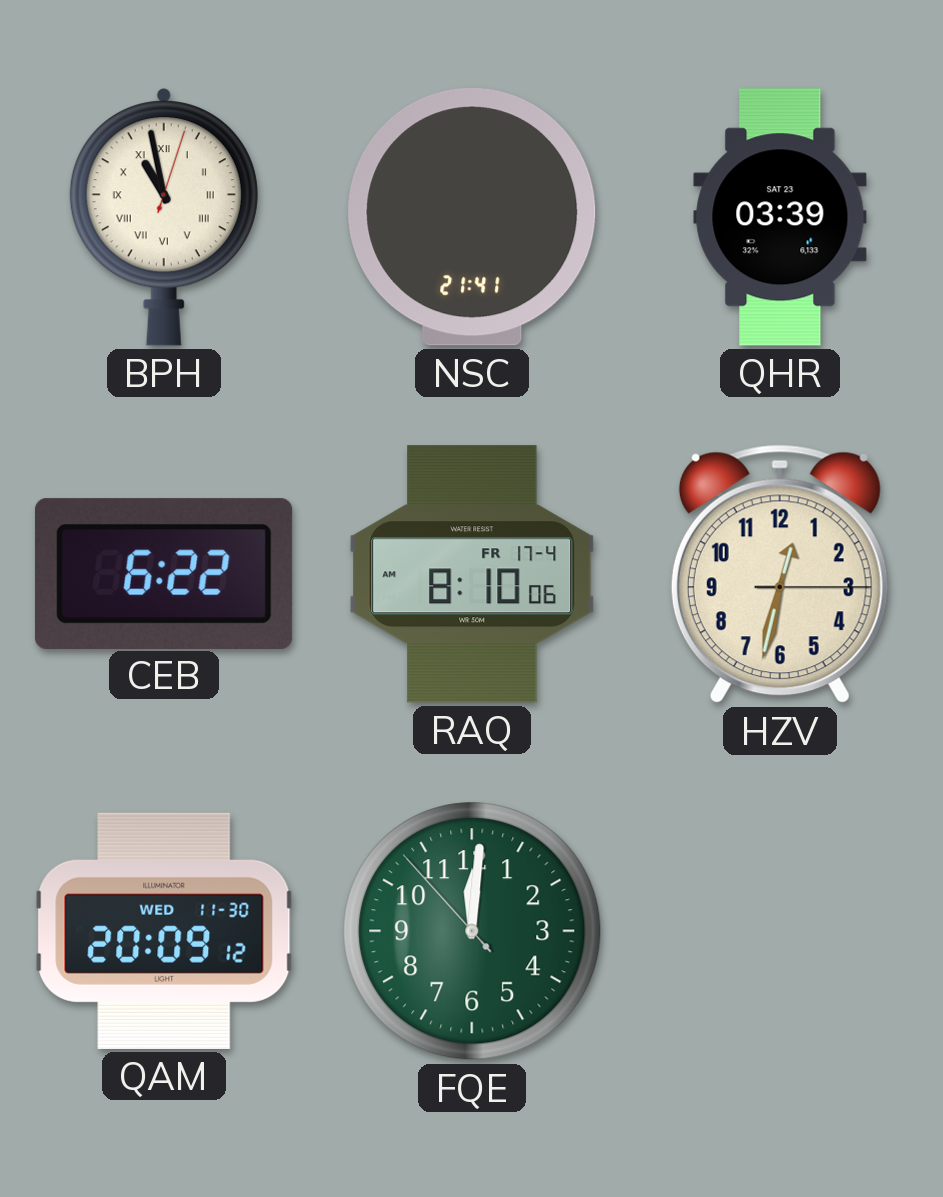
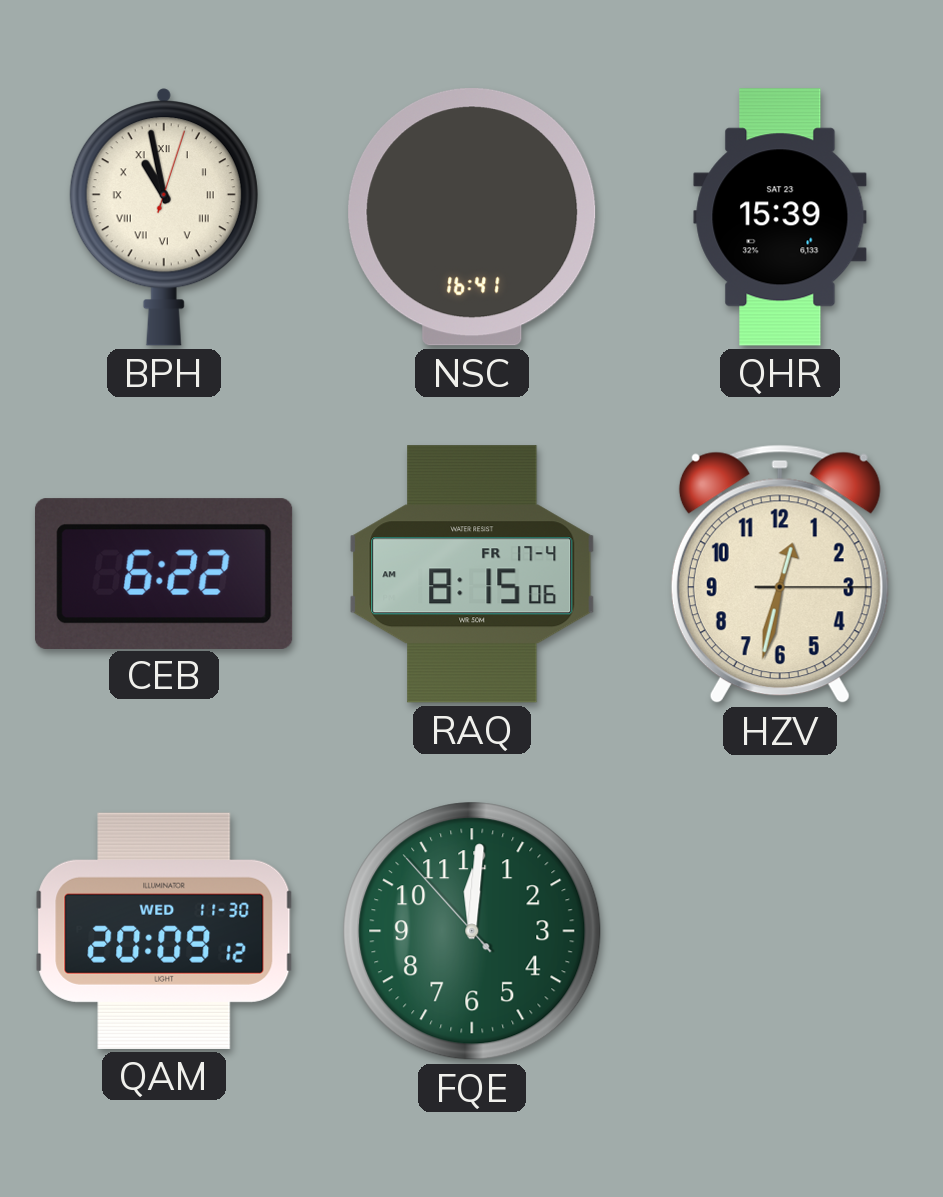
NSC: 21:41 -> 16:41 (472, 217)
QHR: 03:39 -> 15:39 (780, 217)
RAQ: 8:10 -> 8:15 (472, 574)
